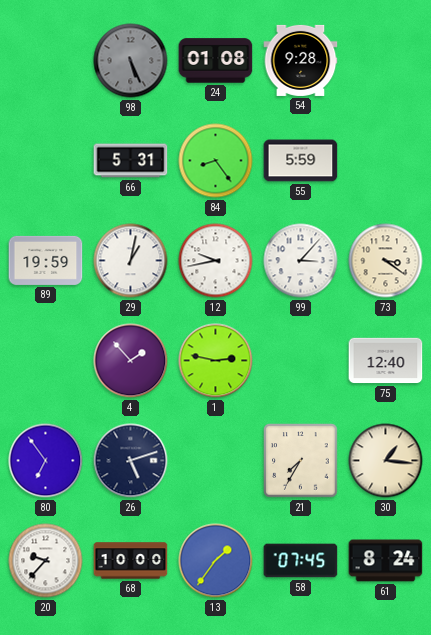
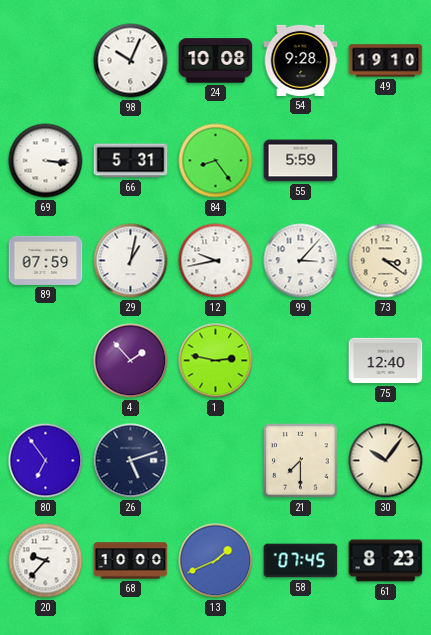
98: 5:26 -> 10:04 (131, 61)
98 dial: grey -> white (131, 61)
24: 01:08 -> 10:08 (216, 61)
49: none -> 19:10 (386, 61)
69: none -> 3:16 (46, 161)
89: 19:59 -> 07:59 (46, 260)
21: 7:35 -> 7:30 (301, 461)
30: 1:16 -> 10:06 (386, 461)
13: 1:36 -> 1:41 (216, 561)
61: 8:24 -> 8:23 (386, 561)
